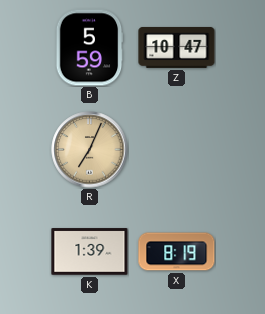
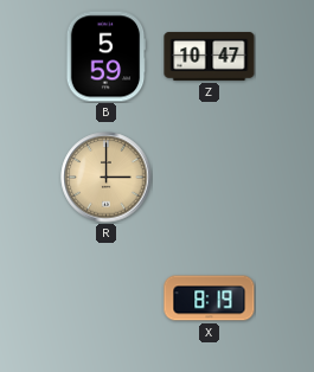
R: 7:04 -> 3:00 (107, 178)
K: 1:39 -> none (90, 252)
